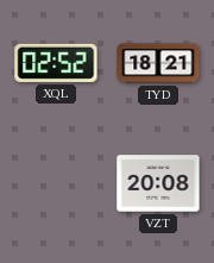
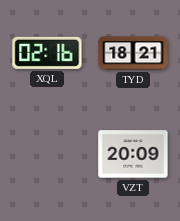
XQL: 02:52 -> 02:16 (47, 53)
VZT: 20:08 -> 20:09 (133, 154)
